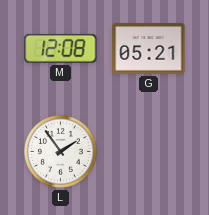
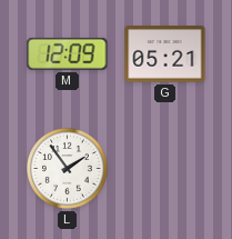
M: 12:08 -> 12:09 (68, 53)
